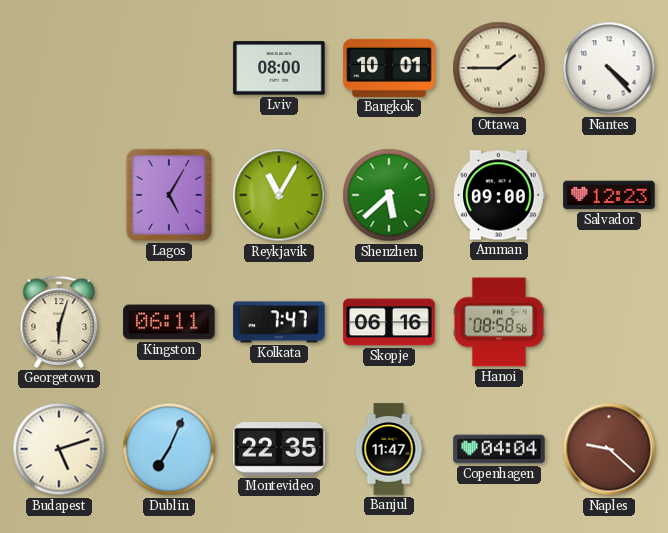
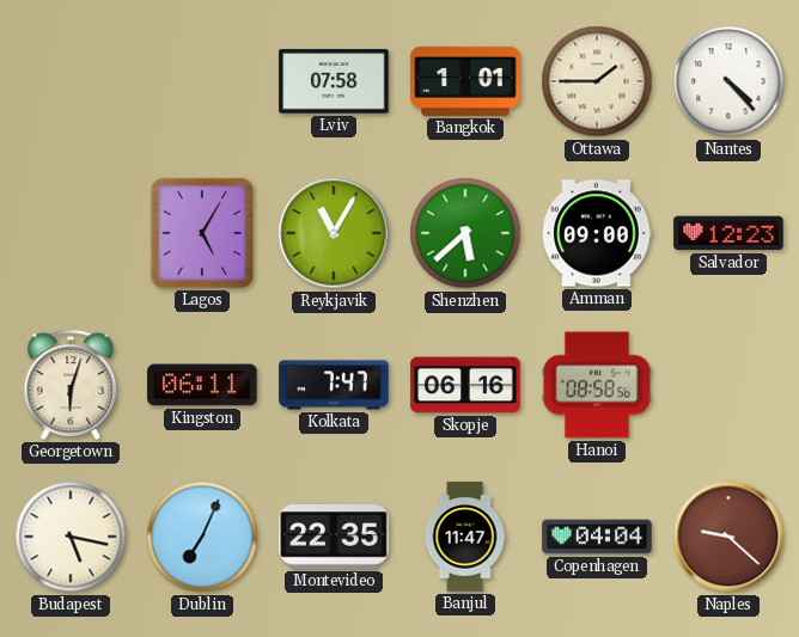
Lviv: 08:00 -> 07:58 (334, 81)
Bangkok: 10:01 -> 1:01 (465, 81)
Budapest: 5:12 -> 5:17 (71, 537)
